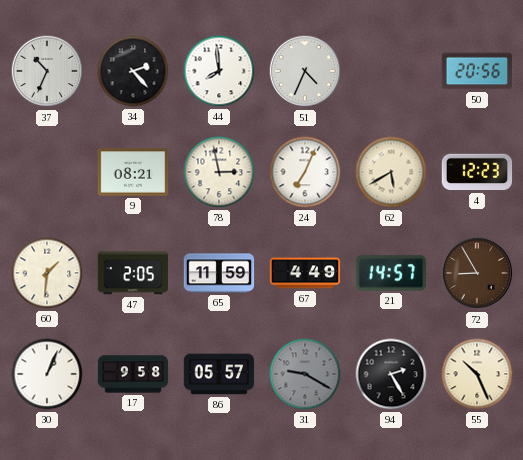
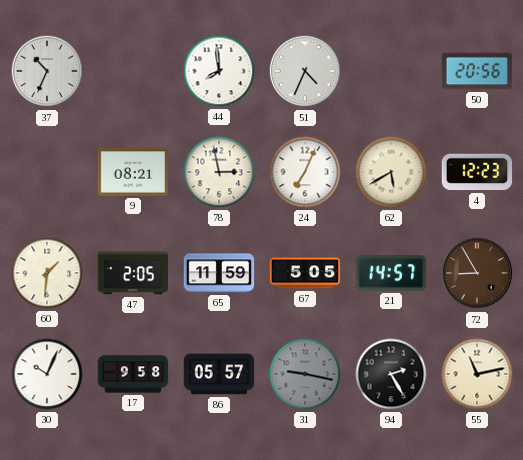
34: 2:23 -> none (133, 71)
67: 4:49 -> 5:05 (305, 273)
30: 1:04 -> 10:04 (47, 374)
31: 9:20 -> 9:17 (305, 374)
55: 10:26 -> 11:13 (477, 374)
